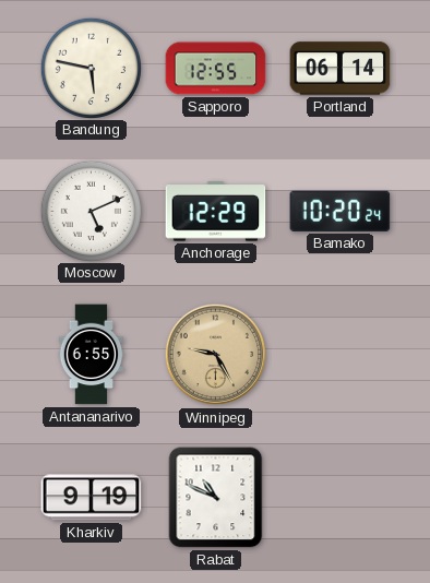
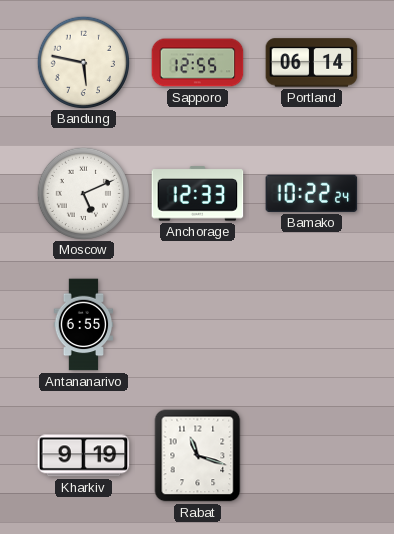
Anchorage: 12:29 -> 12:33 (198, 194)
Bamako: 10:20 -> 10:22 (312, 193)
Winnipeg: 9:25 -> none (216, 355)
Rabat: 10:49 -> 11:18 (198, 456)
